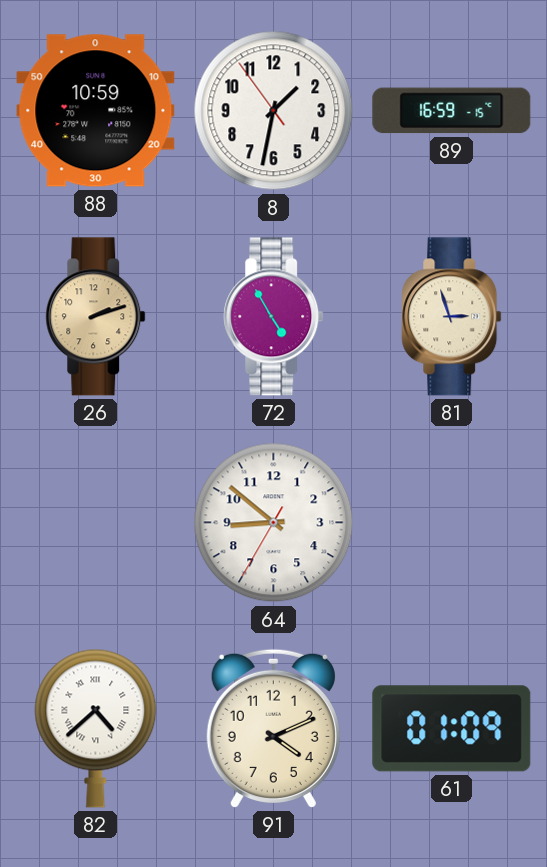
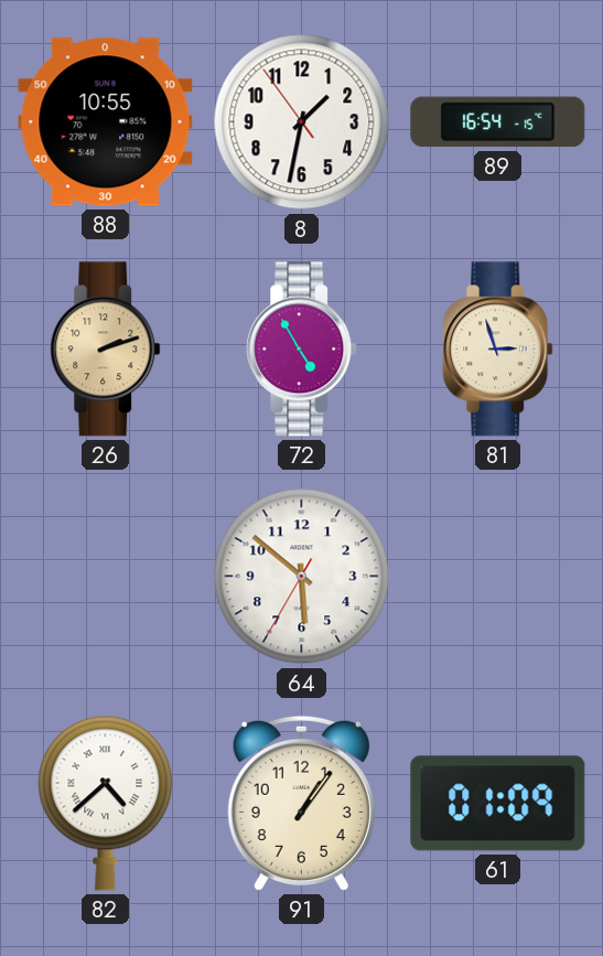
88: 10:59 -> 10:55 (106, 122)
89: 16:59 -> 16:54 (498, 122)
64: 8:51 -> 5:51 (302, 577)
91: 4:11 -> 1:06 (301, 803)
